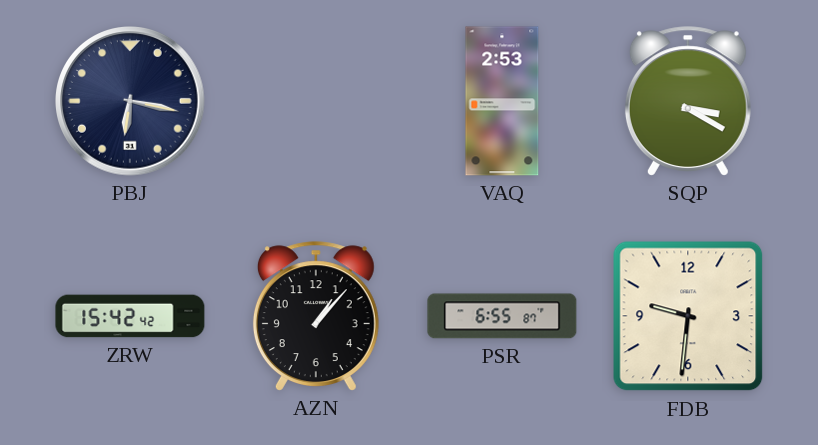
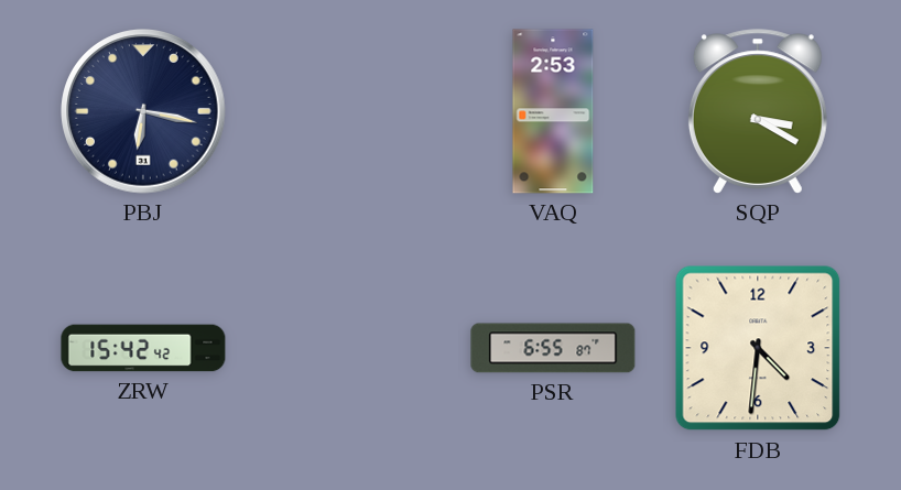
AZN: 1:07 -> none (316, 316)
FDB: 9:31 -> 4:31 (758, 348)
